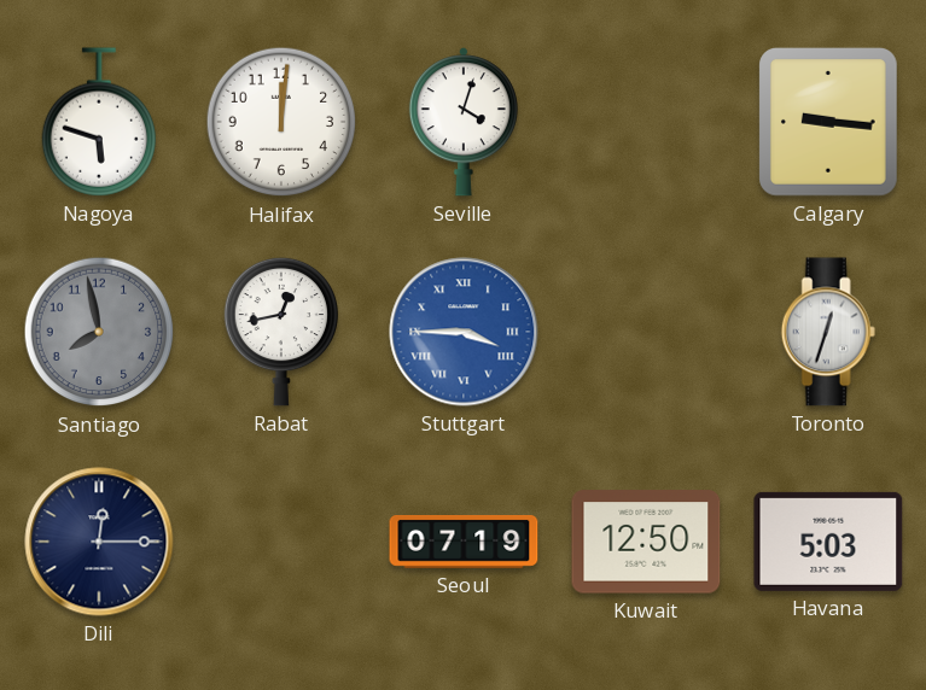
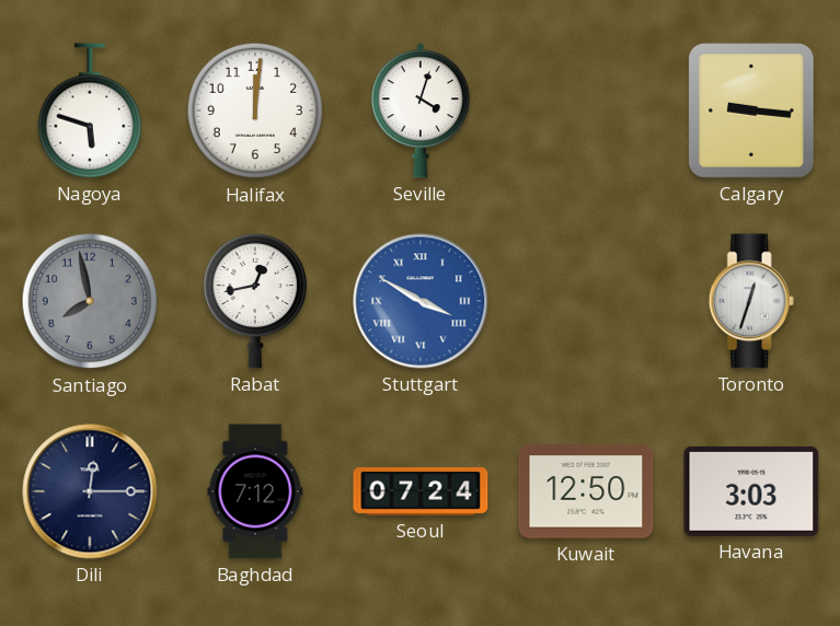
Stuttgart: 3:45 -> 3:50 (421, 301)
Baghdad: none -> 7:12 (255, 491)
Seoul: 07:19 -> 07:24 (421, 491)
Havana: 5:03 -> 3:03 (751, 491)
